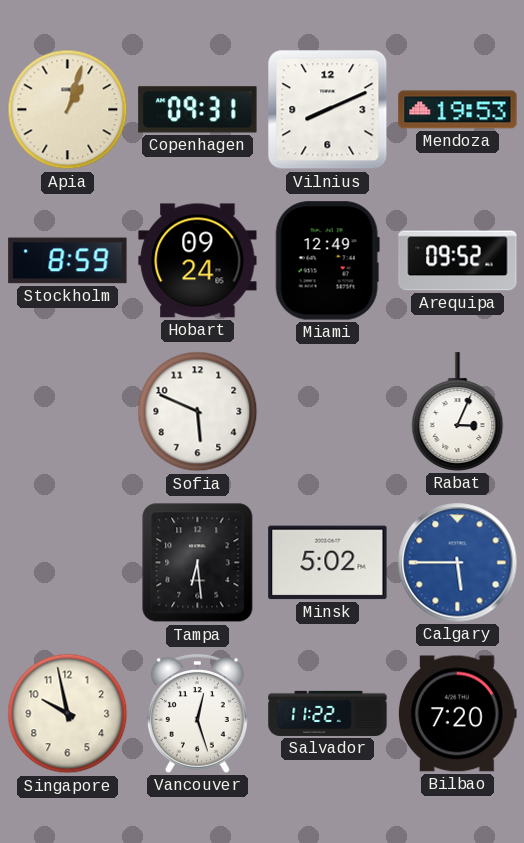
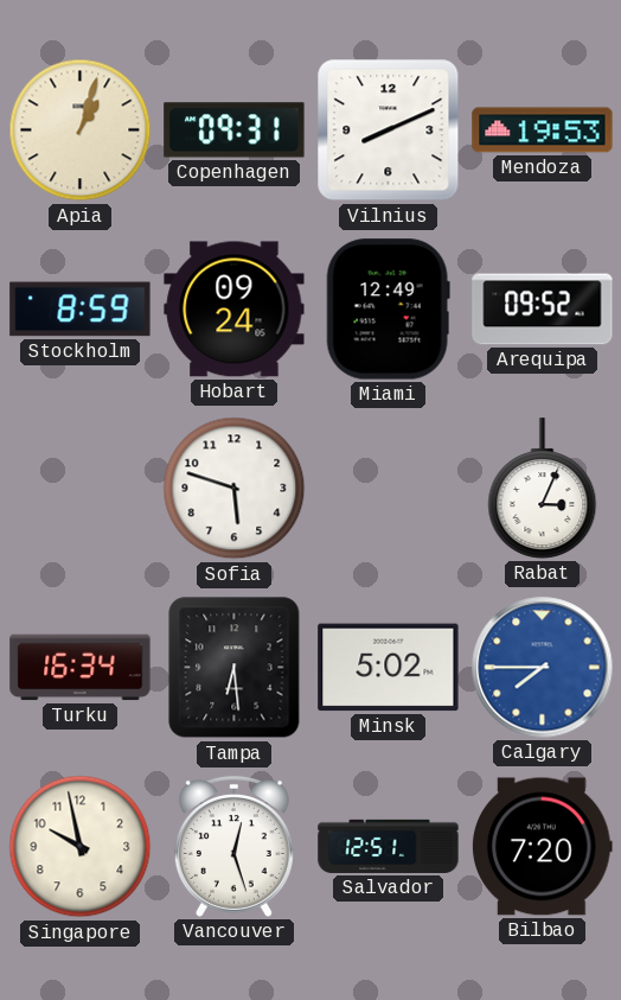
Sofia: 5:49 -> 5:48 (235, 489)
Turku: none -> 16:34 (81, 668)
Calgary: 5:45 -> 7:45 (543, 668)
Salvador: 11:22 -> 12:51 (389, 846)
